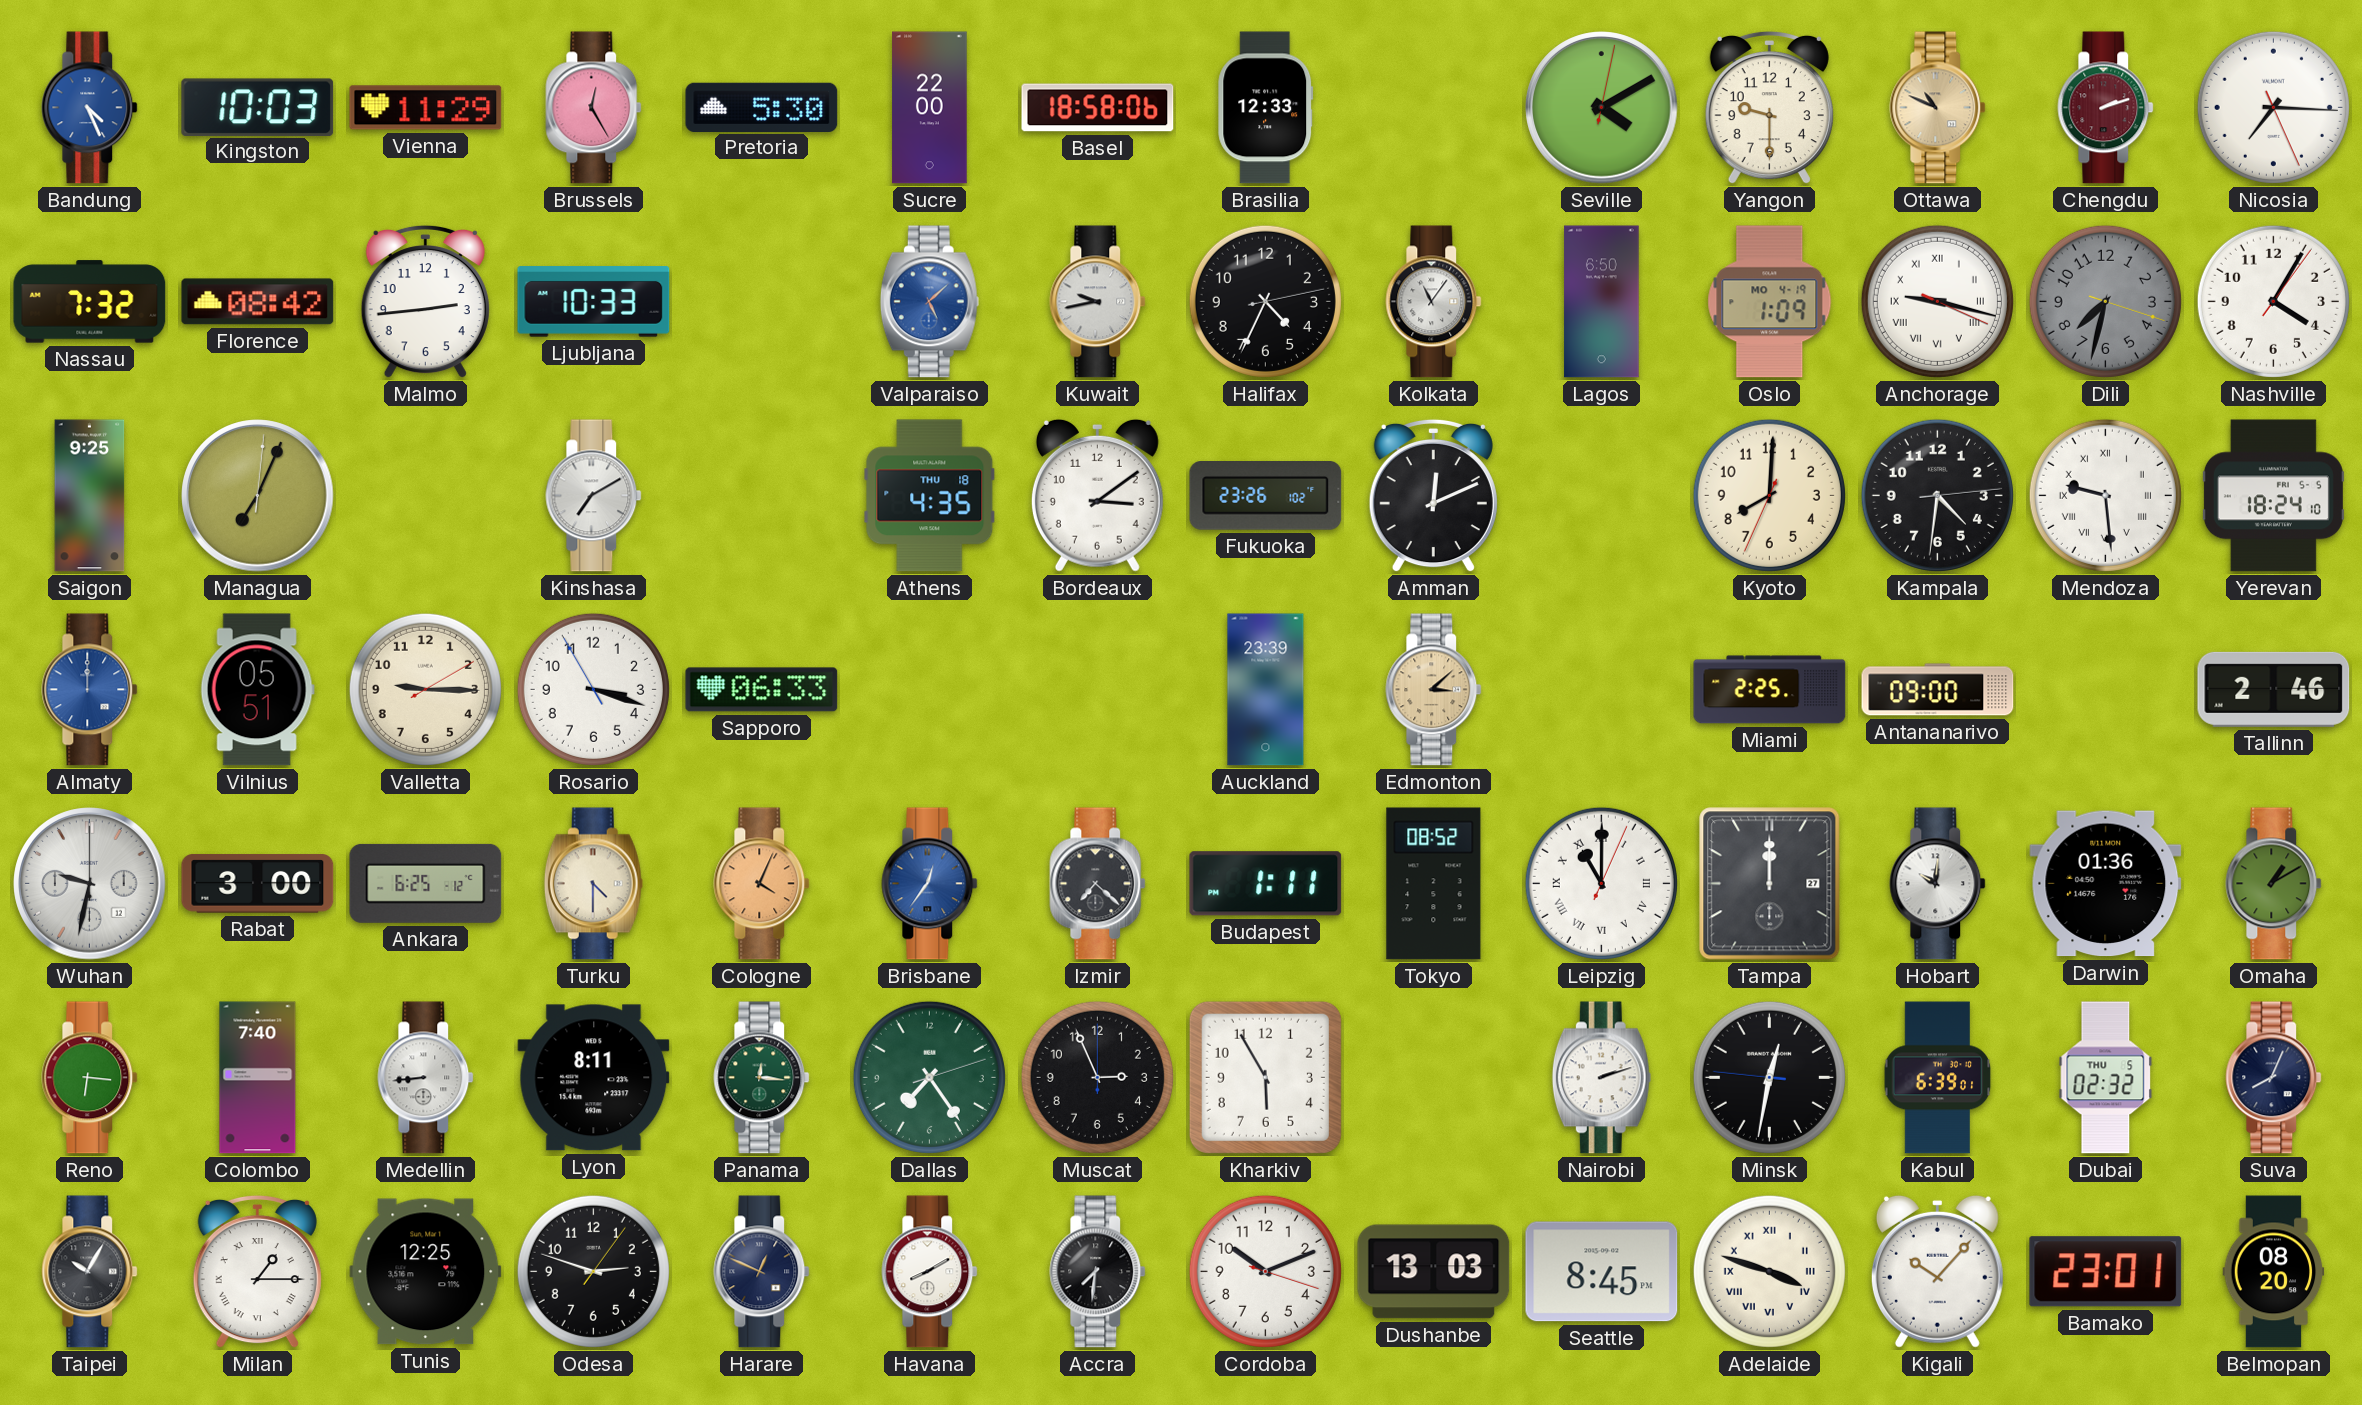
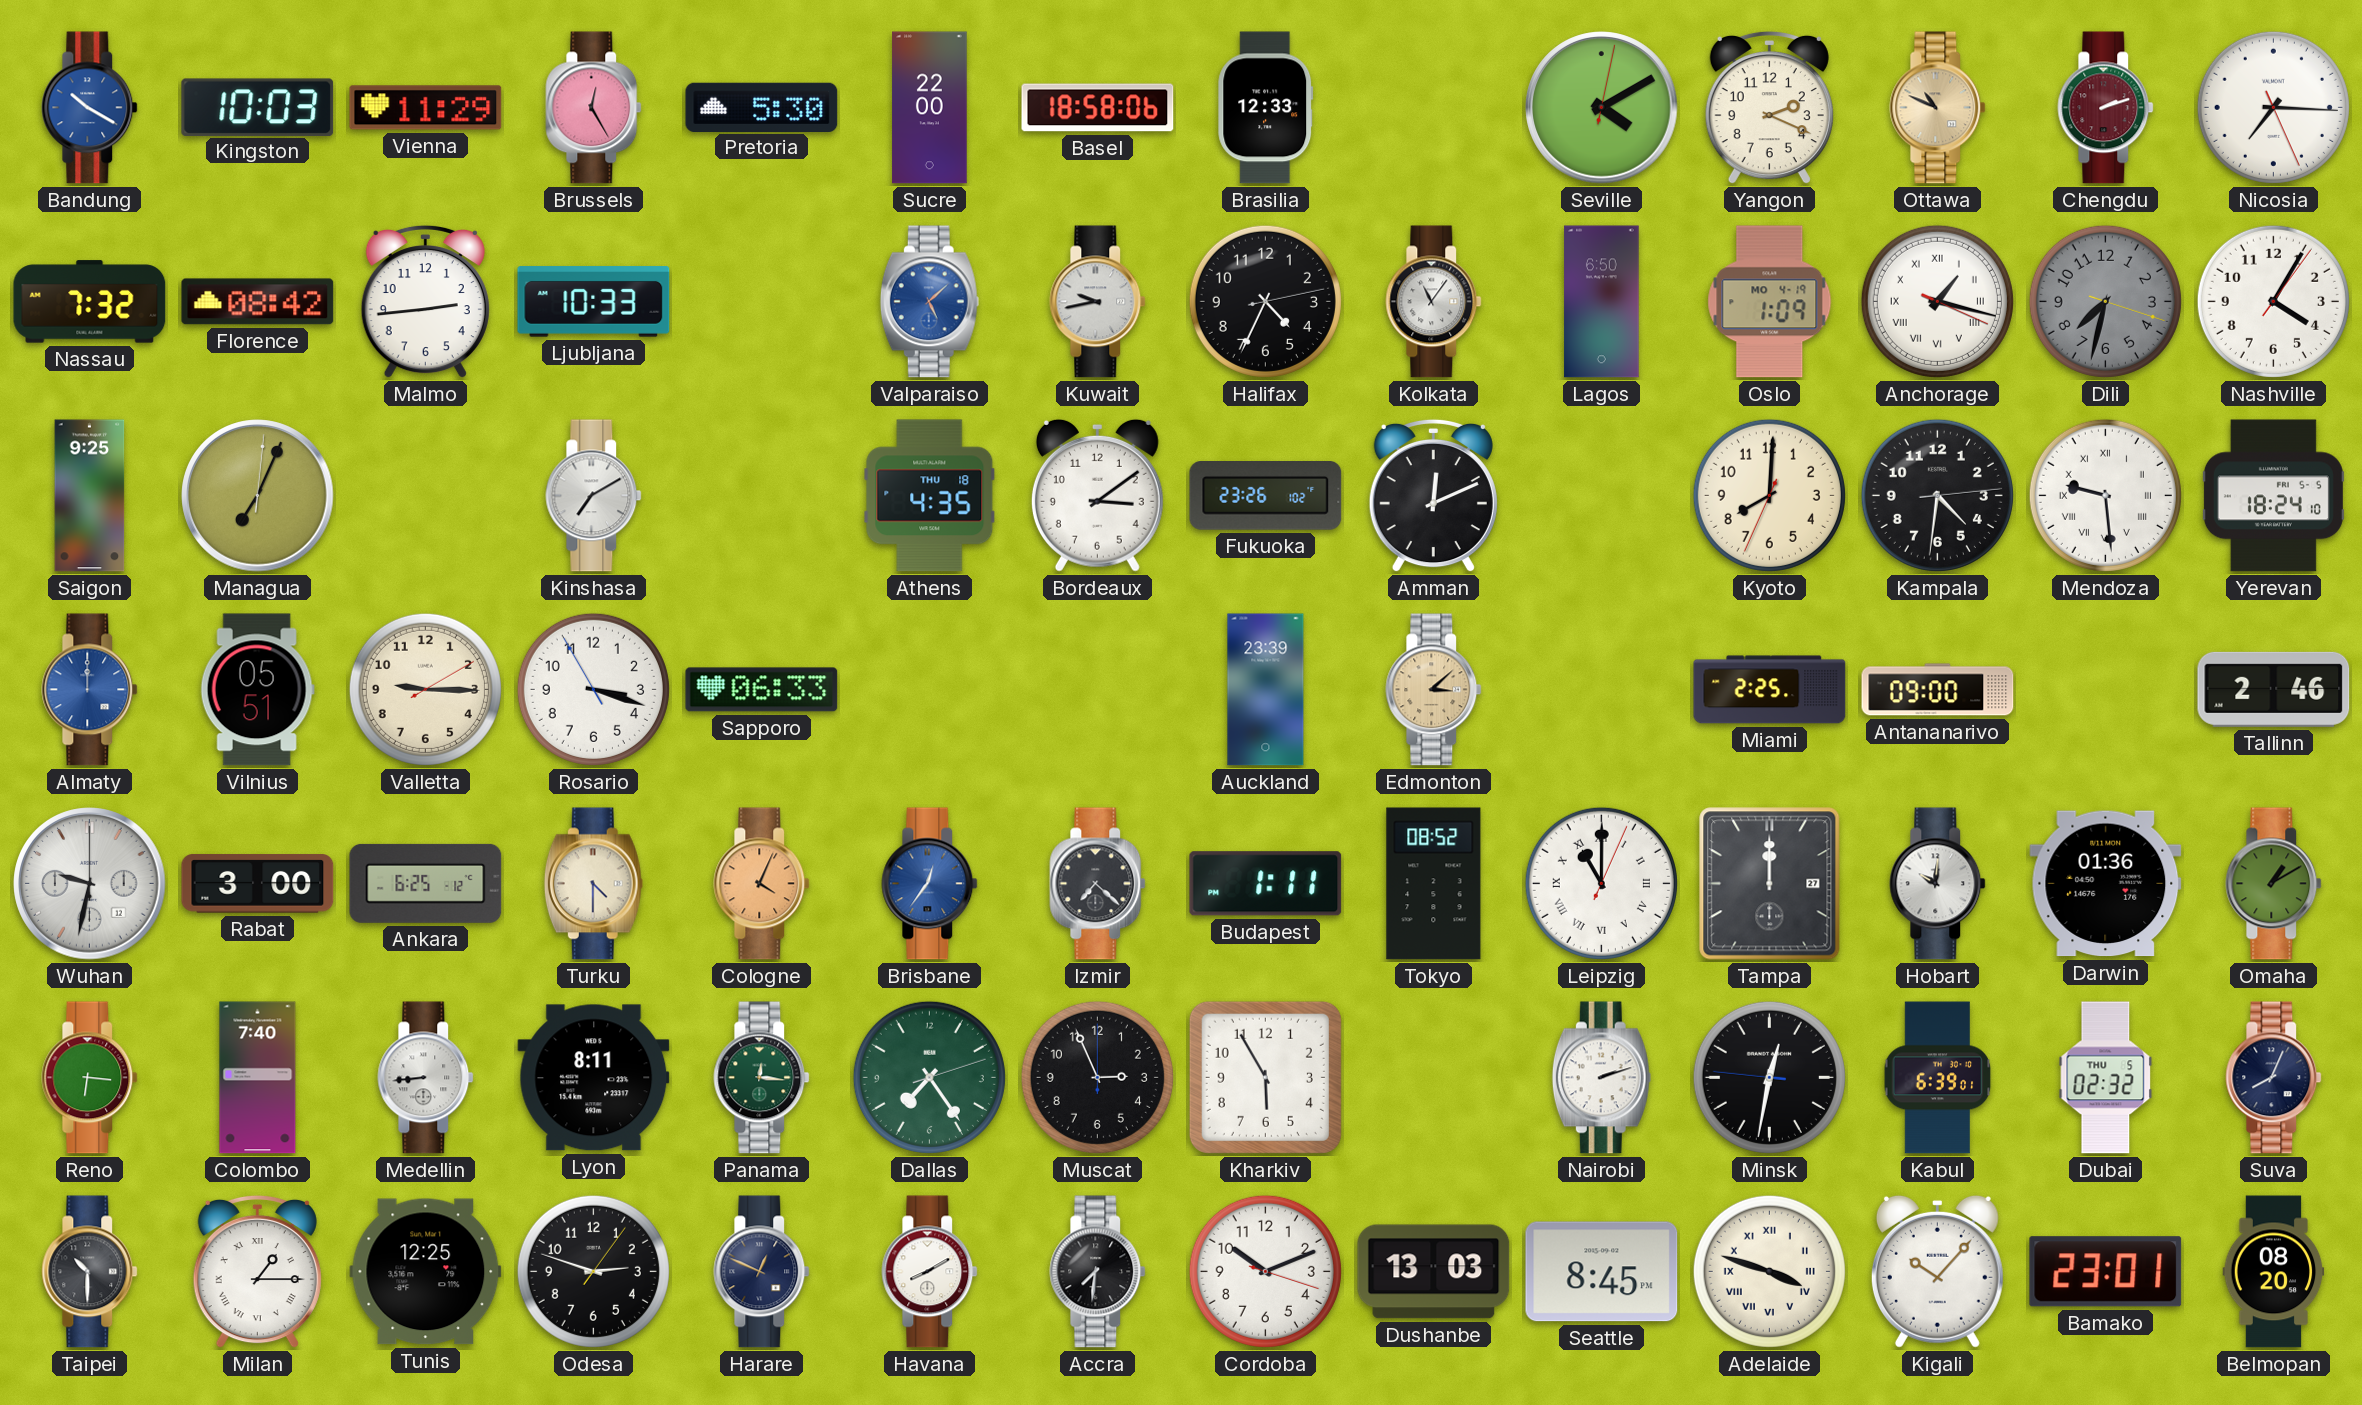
Bandung: 4:26 -> 10:20 (90, 108)
Yangon: 9:30 -> 2:19 (1769, 108)
Anchorage: 9:17 -> 1:17 (1937, 301)
Taipei: 10:05 -> 10:30 (90, 1272)
